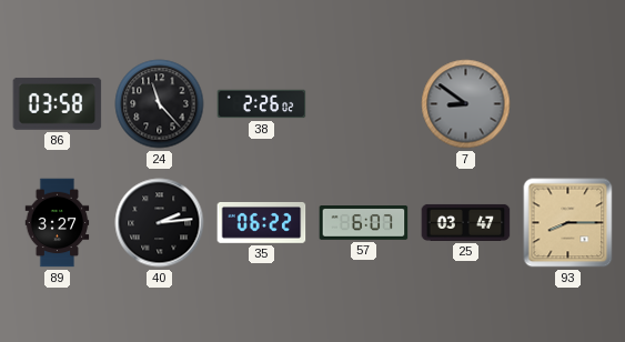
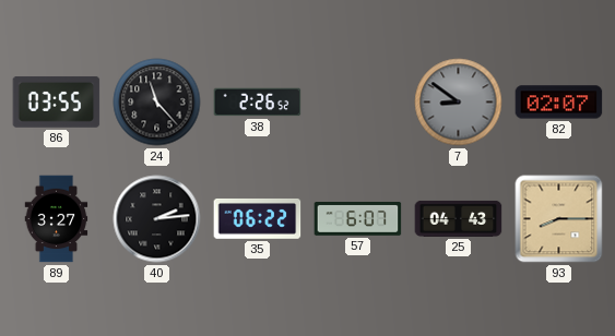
86: 03:58 -> 03:55 (57, 101)
38: 2:26:02 -> 2:26:52 (258, 103)
82: none -> 02:07 (559, 103)
25: 03:47 -> 04:43 (459, 218)
